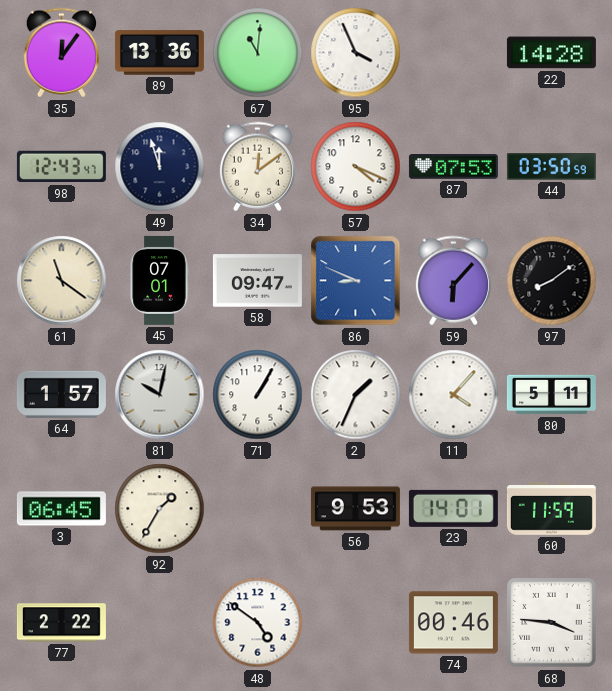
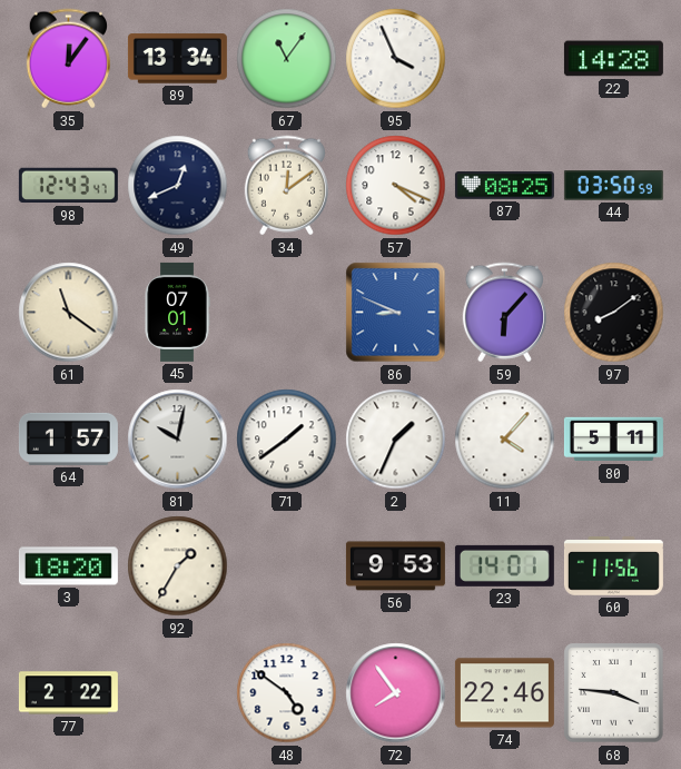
89: 13:36 -> 13:34 (177, 59)
67: 11:01 -> 11:06 (287, 59)
49: 11:57 -> 12:41 (178, 186)
87: 07:53 -> 08:25 (504, 186)
58: 09:47 -> none (257, 281)
71: 1:05 -> 1:39 (287, 440)
3: 06:45 -> 18:20 (68, 566)
60: 11:59 -> 11:56 (613, 566)
72: none -> 7:54 (396, 693)
74: 00:46 -> 22:46 (504, 693)
